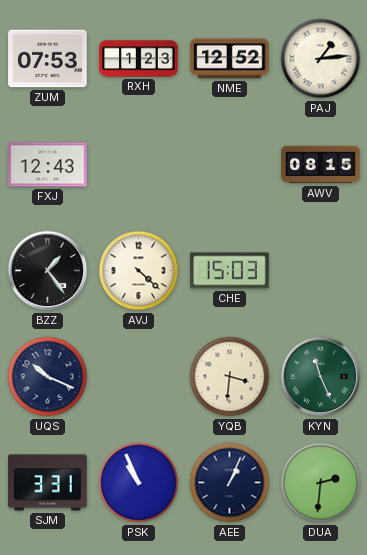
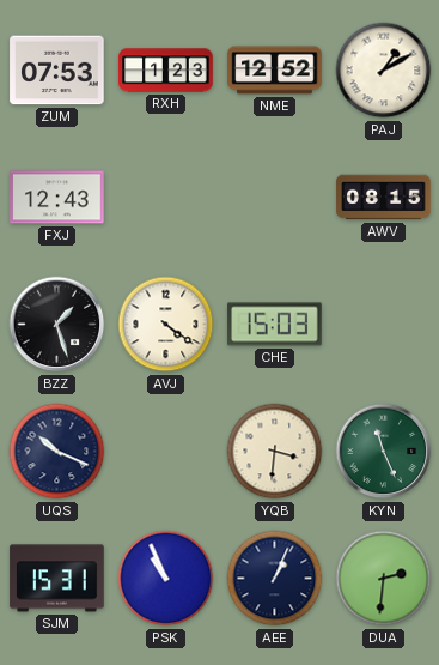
PAJ: 1:14 -> 1:10 (384, 71)
BZZ: 1:24 -> 1:27 (57, 325)
AVJ: 4:22 -> 4:21 (166, 325)
SJM: 3:31 -> 15:31 (57, 579)
